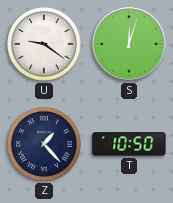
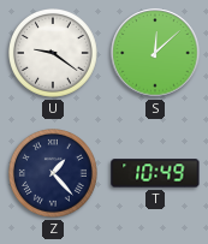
S: 12:03 -> 12:08 (155, 53)
T: 10:50 -> 10:49 (155, 173)
